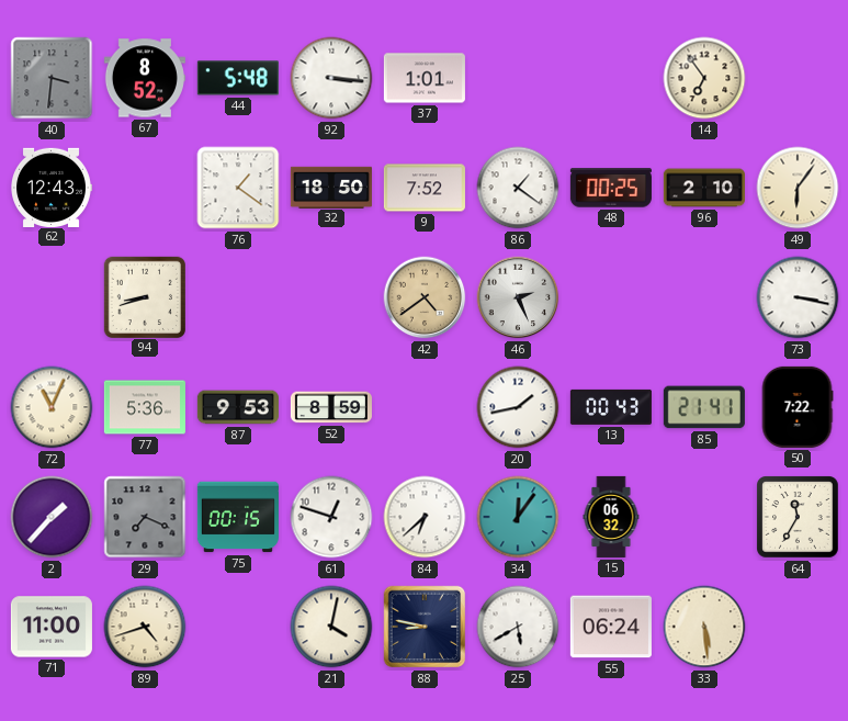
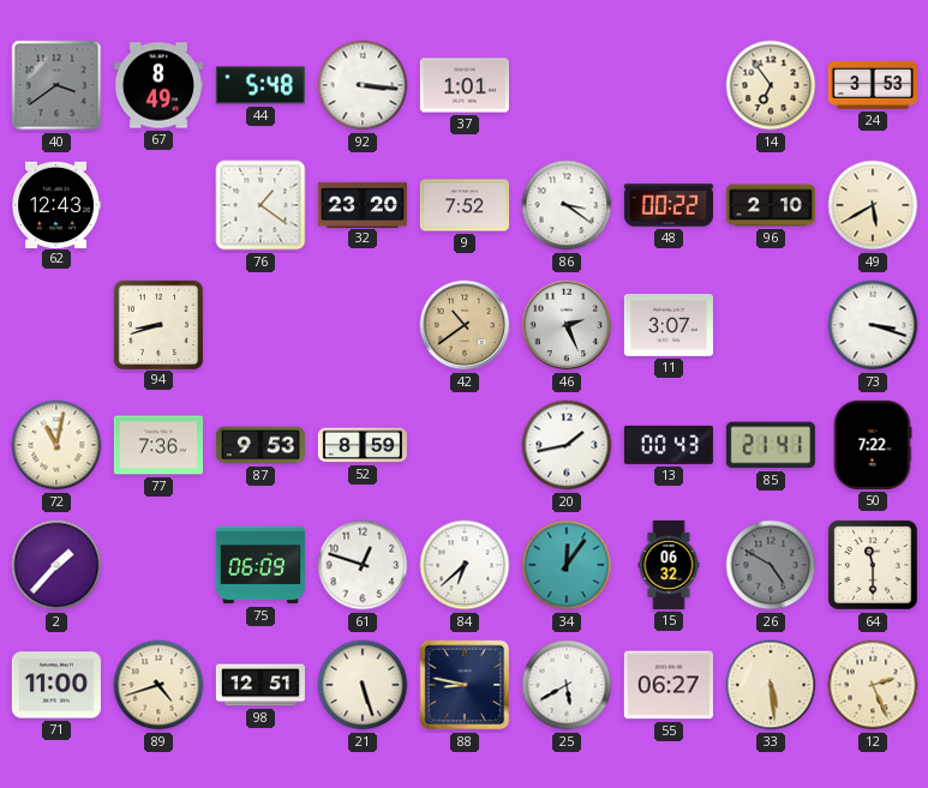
40: 3:31 -> 3:39 (56, 85)
67: 8:52 -> 8:49 (158, 85)
24: none -> 3:53 (873, 85)
32: 18:50 -> 23:20 (363, 204)
86: 1:21 -> 3:21 (567, 205)
48: 00:25 -> 00:22 (669, 205)
49: 6:06 -> 5:40 (873, 205)
42: 4:39 -> 10:39 (465, 325)
11: none -> 3:07 (669, 326)
73: 3:17 -> 3:18 (873, 325)
72: 11:04 -> 11:02 (56, 445)
77: 5:36 -> 7:36 (158, 445)
29: 7:19 -> none (145, 517)
75: 00:15 -> 06:09 (261, 565)
26: none -> 4:50 (771, 565)
64: 11:35 -> 11:30 (874, 566)
98: none -> 12:51 (261, 685)
21: 4:02 -> 5:27 (363, 685)
55: 06:24 -> 06:27 (669, 685)
12: none -> 2:26 (873, 685)
